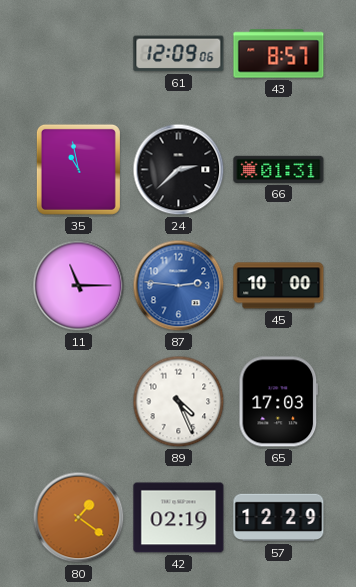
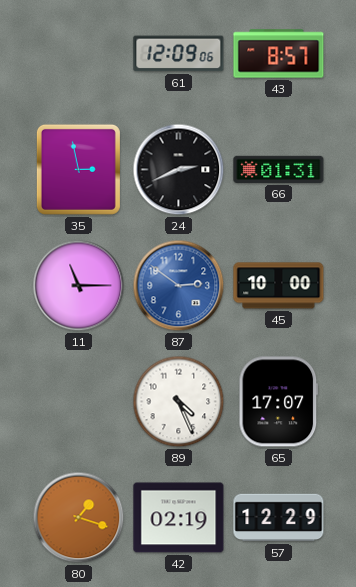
35: 10:58 -> 2:58 (78, 169)
24: 2:38 -> 2:41 (179, 170)
87: 2:46 -> 2:51 (179, 286)
65: 17:03 -> 17:07 (279, 402)
80: 1:21 -> 1:18 (79, 518)
